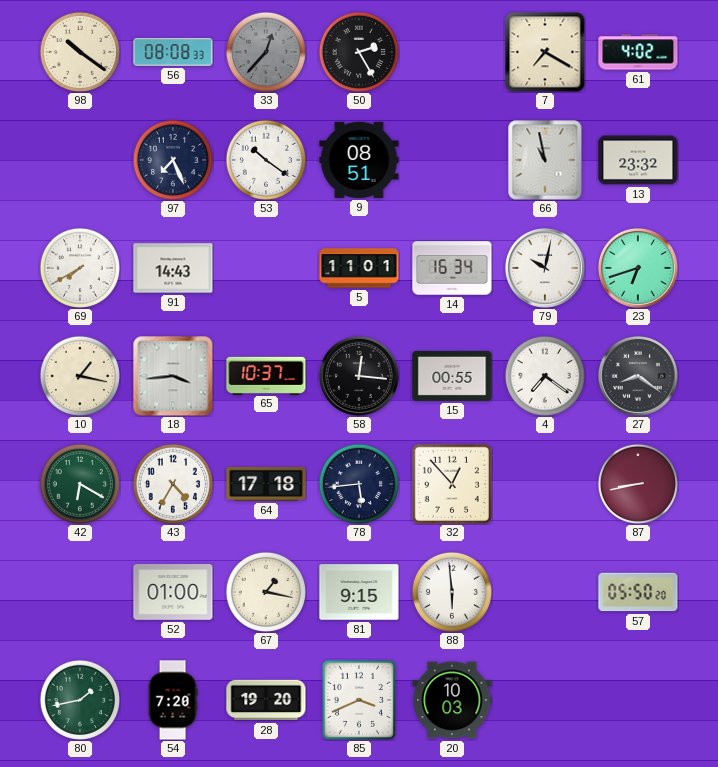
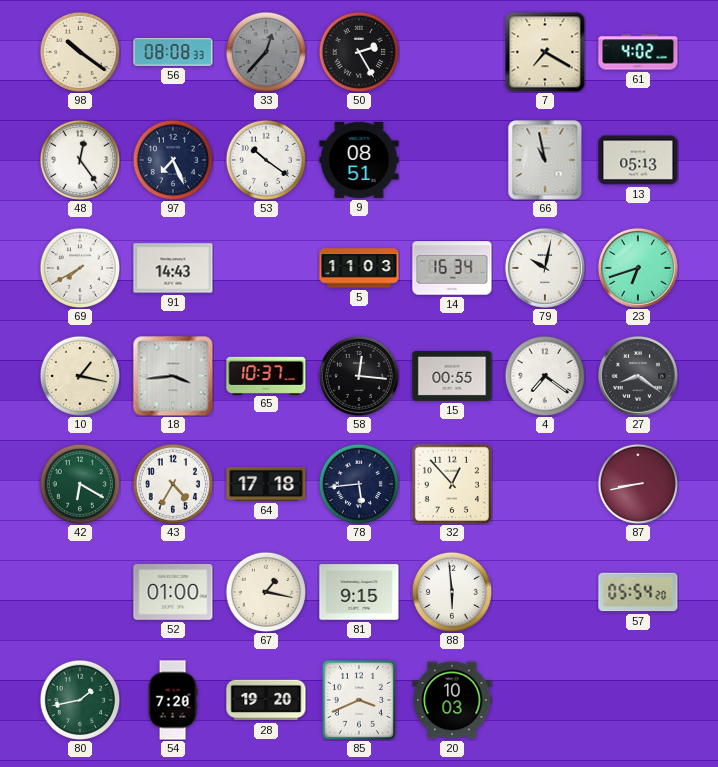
48: none -> 12:24 (80, 160)
13: 23:32 -> 05:13 (638, 160)
5: 11:01 -> 11:03 (359, 268)
57: 05:50 -> 05:54 (638, 592)
